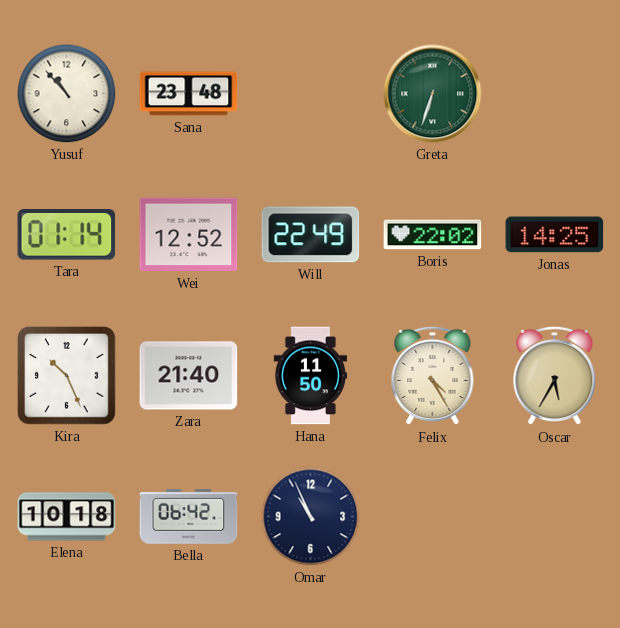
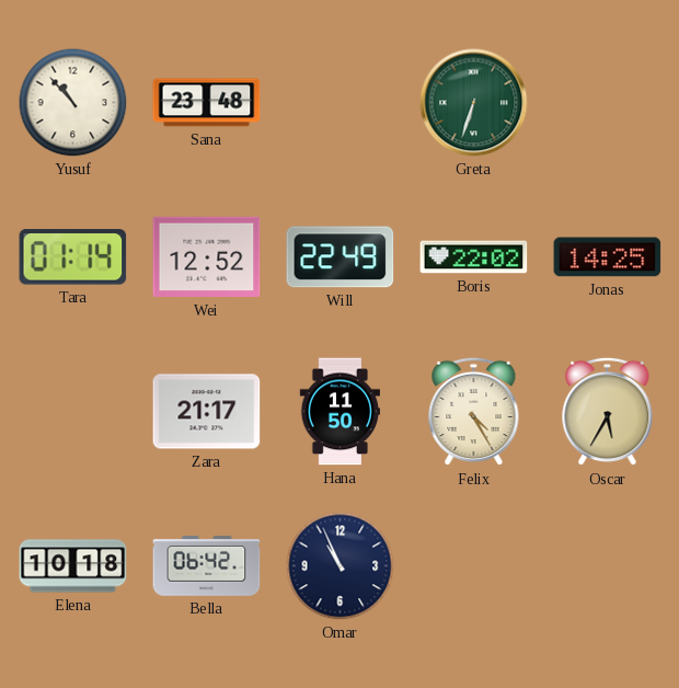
Kira: 10:26 -> none (67, 376)
Zara: 21:40 -> 21:17 (207, 412)
